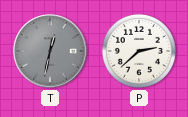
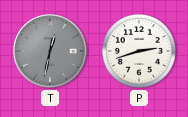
P: 2:38 -> 2:42 (139, 51)
